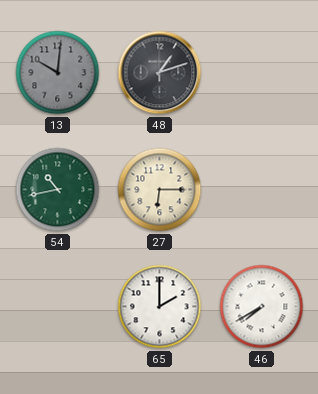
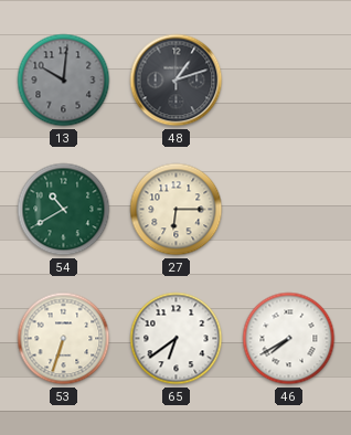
54: 10:43 -> 10:40 (64, 210)
53: none -> 6:33 (64, 339)
65: 2:00 -> 6:39 (177, 339)
